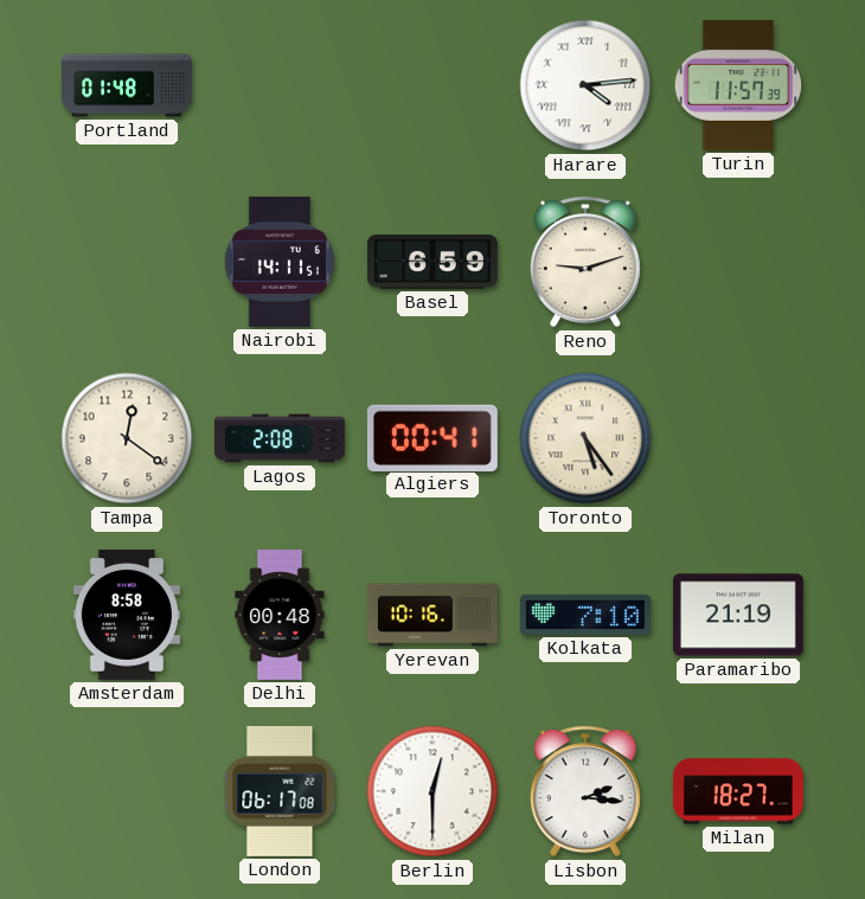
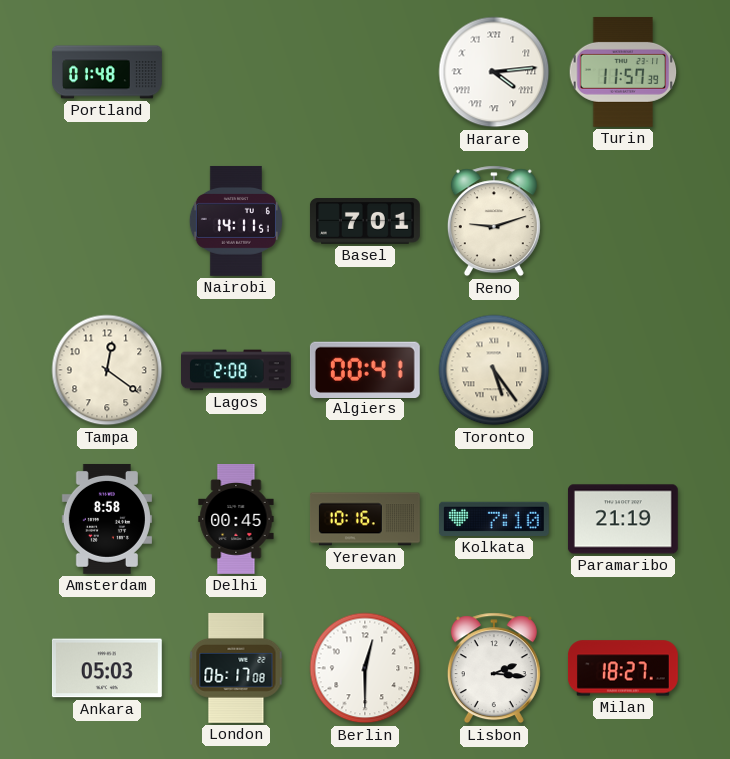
Basel: 6:59 -> 7:01 (365, 221)
Delhi: 00:48 -> 00:45 (236, 520)
Ankara: none -> 05:03 (107, 668)
